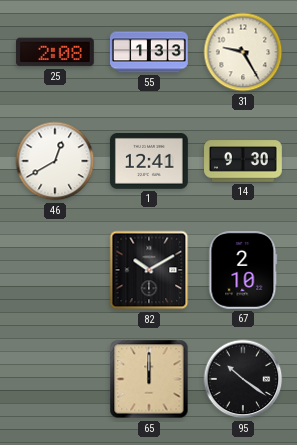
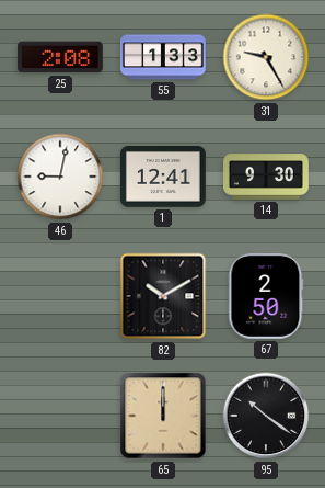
46: 12:40 -> 9:02 (60, 177)
67: 2:10 -> 2:50 (266, 296)
